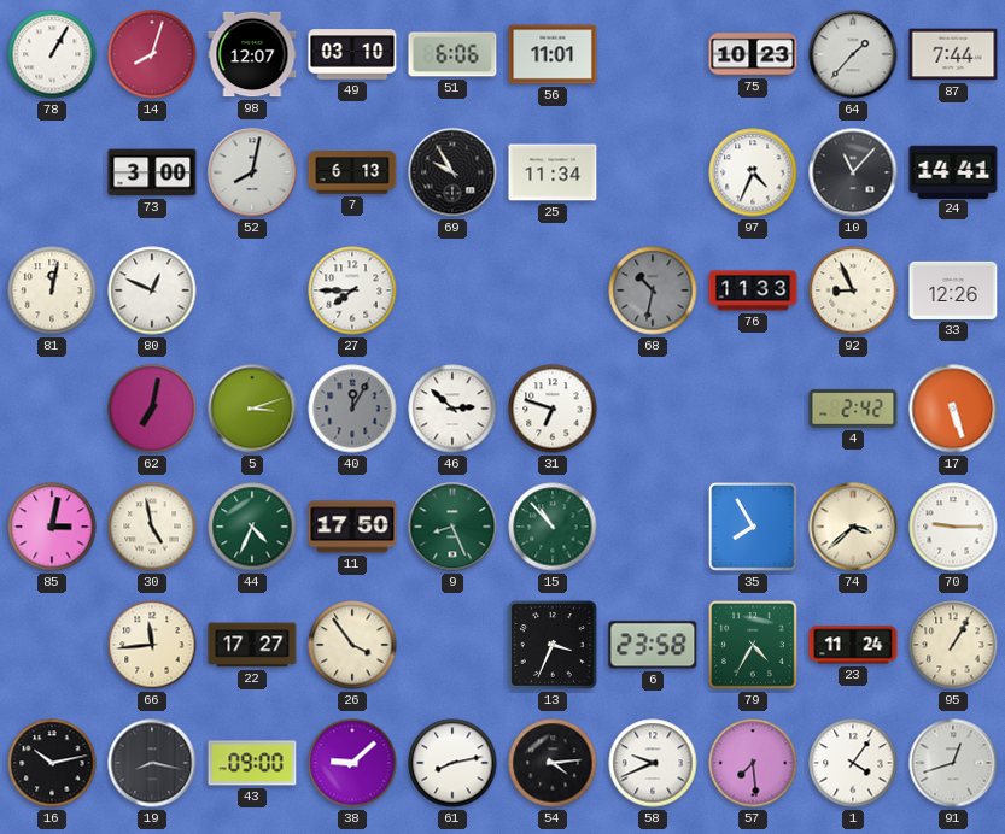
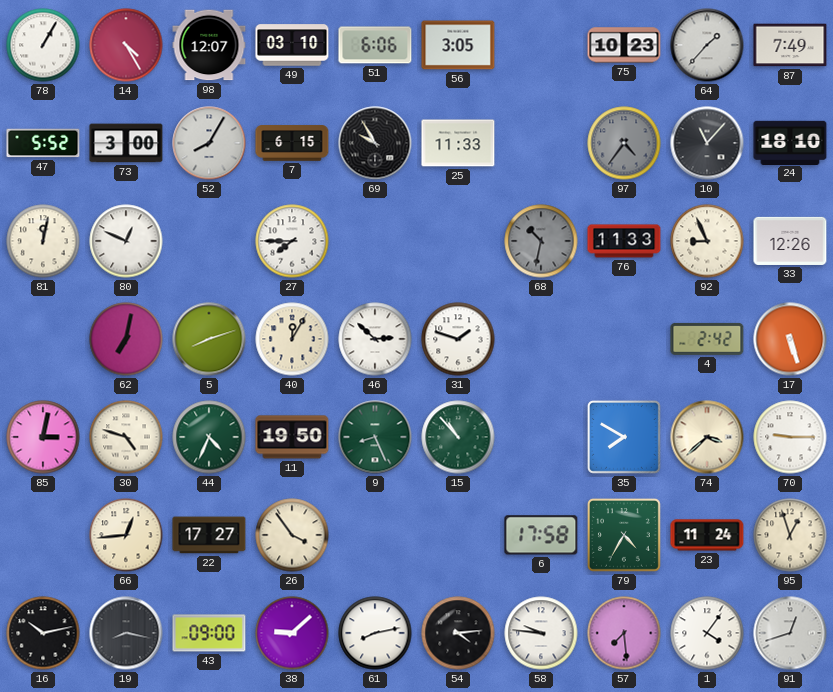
14: 8:03 -> 4:25 (126, 45)
56: 11:01 -> 3:05 (458, 45)
87: 7:44 -> 7:49 (790, 45)
47: none -> 5:52 (43, 143)
52: 8:02 -> 8:05 (209, 143)
7: 6:13 -> 6:15 (292, 143)
25: 11:34 -> 11:33 (458, 143)
97: 4:34 -> 4:36 (624, 143)
97 dial: white -> grey (624, 143)
24: 14:41 -> 18:10 (790, 142)
5: 3:12 -> 8:12 (209, 339)
40 dial: grey -> cream (292, 339)
31: 6:48 -> 1:48 (458, 339)
30: 4:58 -> 4:48 (126, 437)
11: 17:50 -> 19:50 (292, 437)
35: 7:55 -> 7:50 (624, 437)
66: 11:44 -> 12:44 (126, 535)
13: 3:34 -> none (554, 646)
6: 23:58 -> 17:58 (541, 535)
95: 1:05 -> 12:57 (790, 535)
58: 9:41 -> 9:46 (541, 633)
